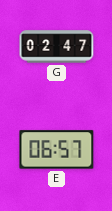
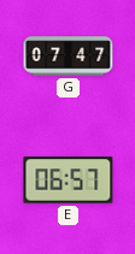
G: 02:47 -> 07:47 (69, 57)
